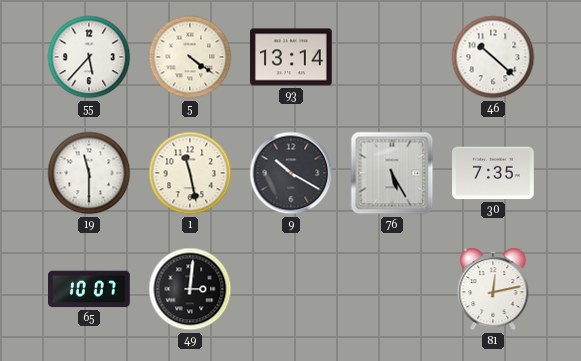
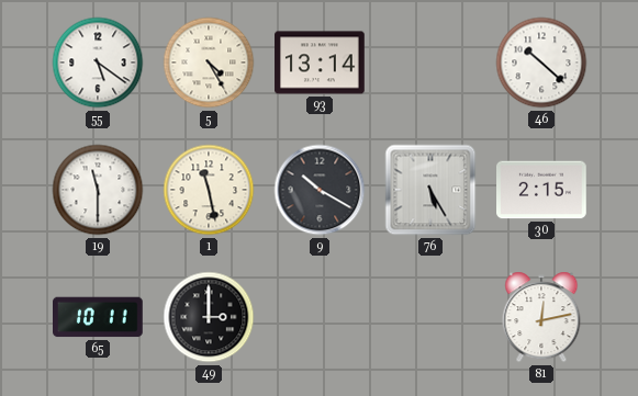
55: 5:37 -> 5:21 (98, 63)
5: 4:21 -> 4:25 (209, 63)
30: 7:35 -> 2:15 (542, 190)
65: 10:07 -> 10:11 (99, 317)
49: 3:01 -> 3:00 (209, 317)
